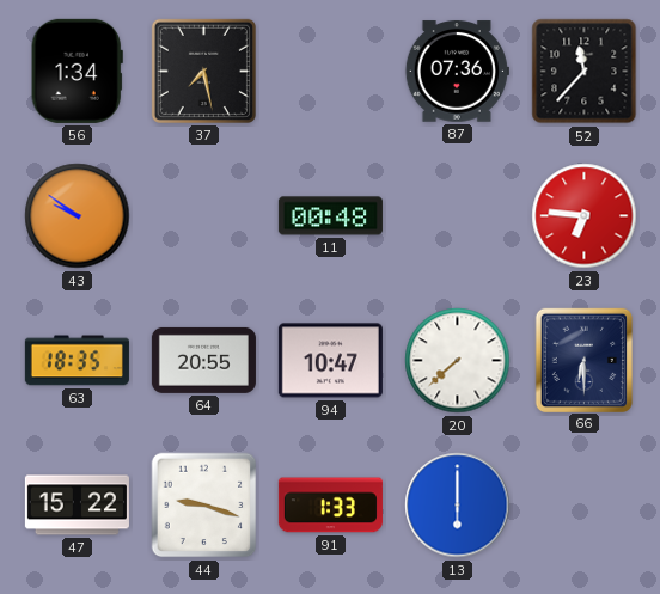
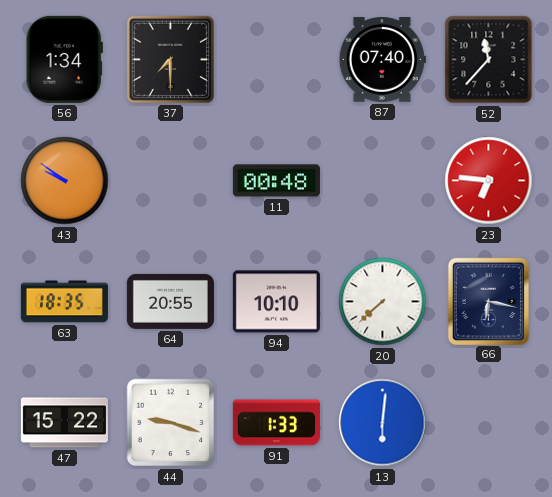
37: 7:28 -> 7:30 (170, 59)
87: 07:36 -> 07:40 (382, 60)
94: 10:47 -> 10:10 (276, 302)
66: 6:30 -> 6:17 (488, 301)
13: 6:00 -> 6:01 (383, 423)
